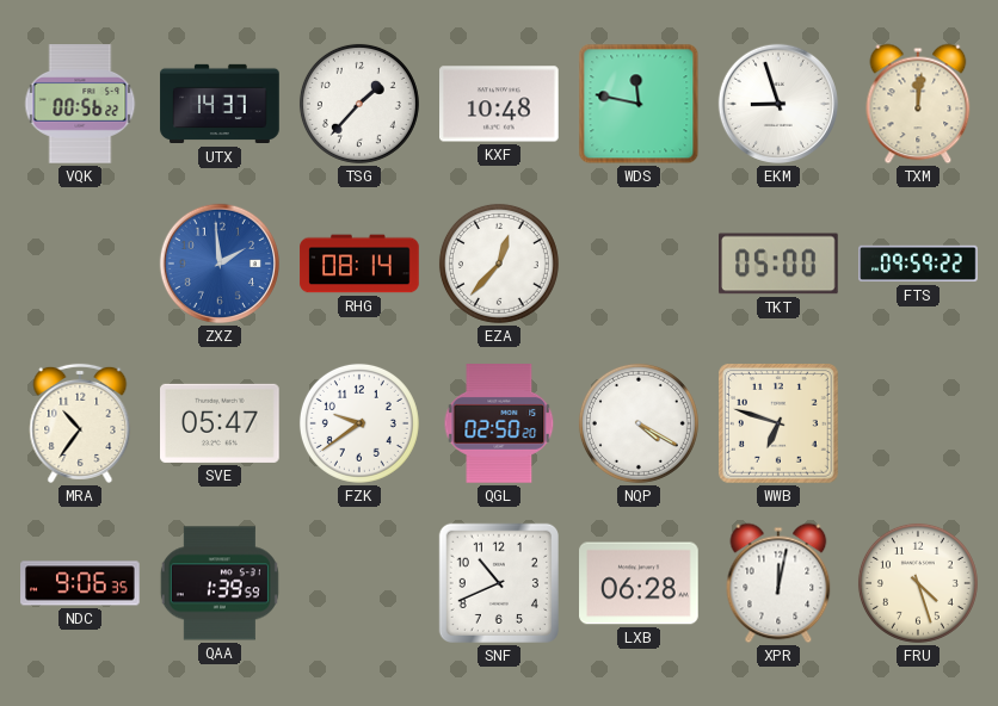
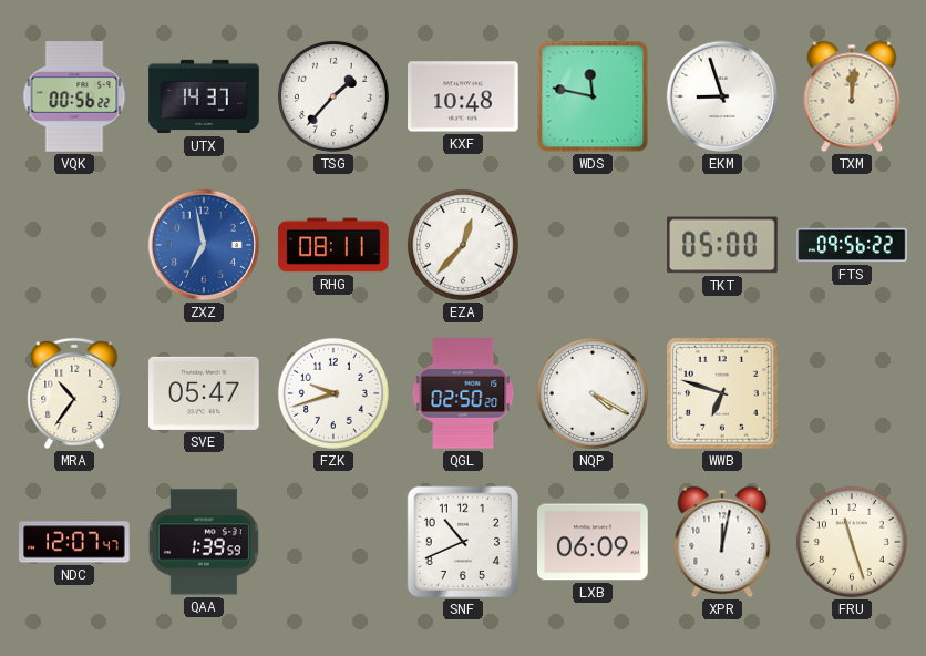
ZXZ: 1:59 -> 6:58 (204, 245)
RHG: 08:14 -> 08:11 (333, 245)
FTS: 09:59 -> 09:56 (852, 245)
FZK: 9:39 -> 9:42 (333, 393)
NDC: 9:06 -> 12:07 (74, 542)
LXB: 06:28 -> 06:09 (593, 542)
FRU: 4:27 -> 11:27 (852, 542)
